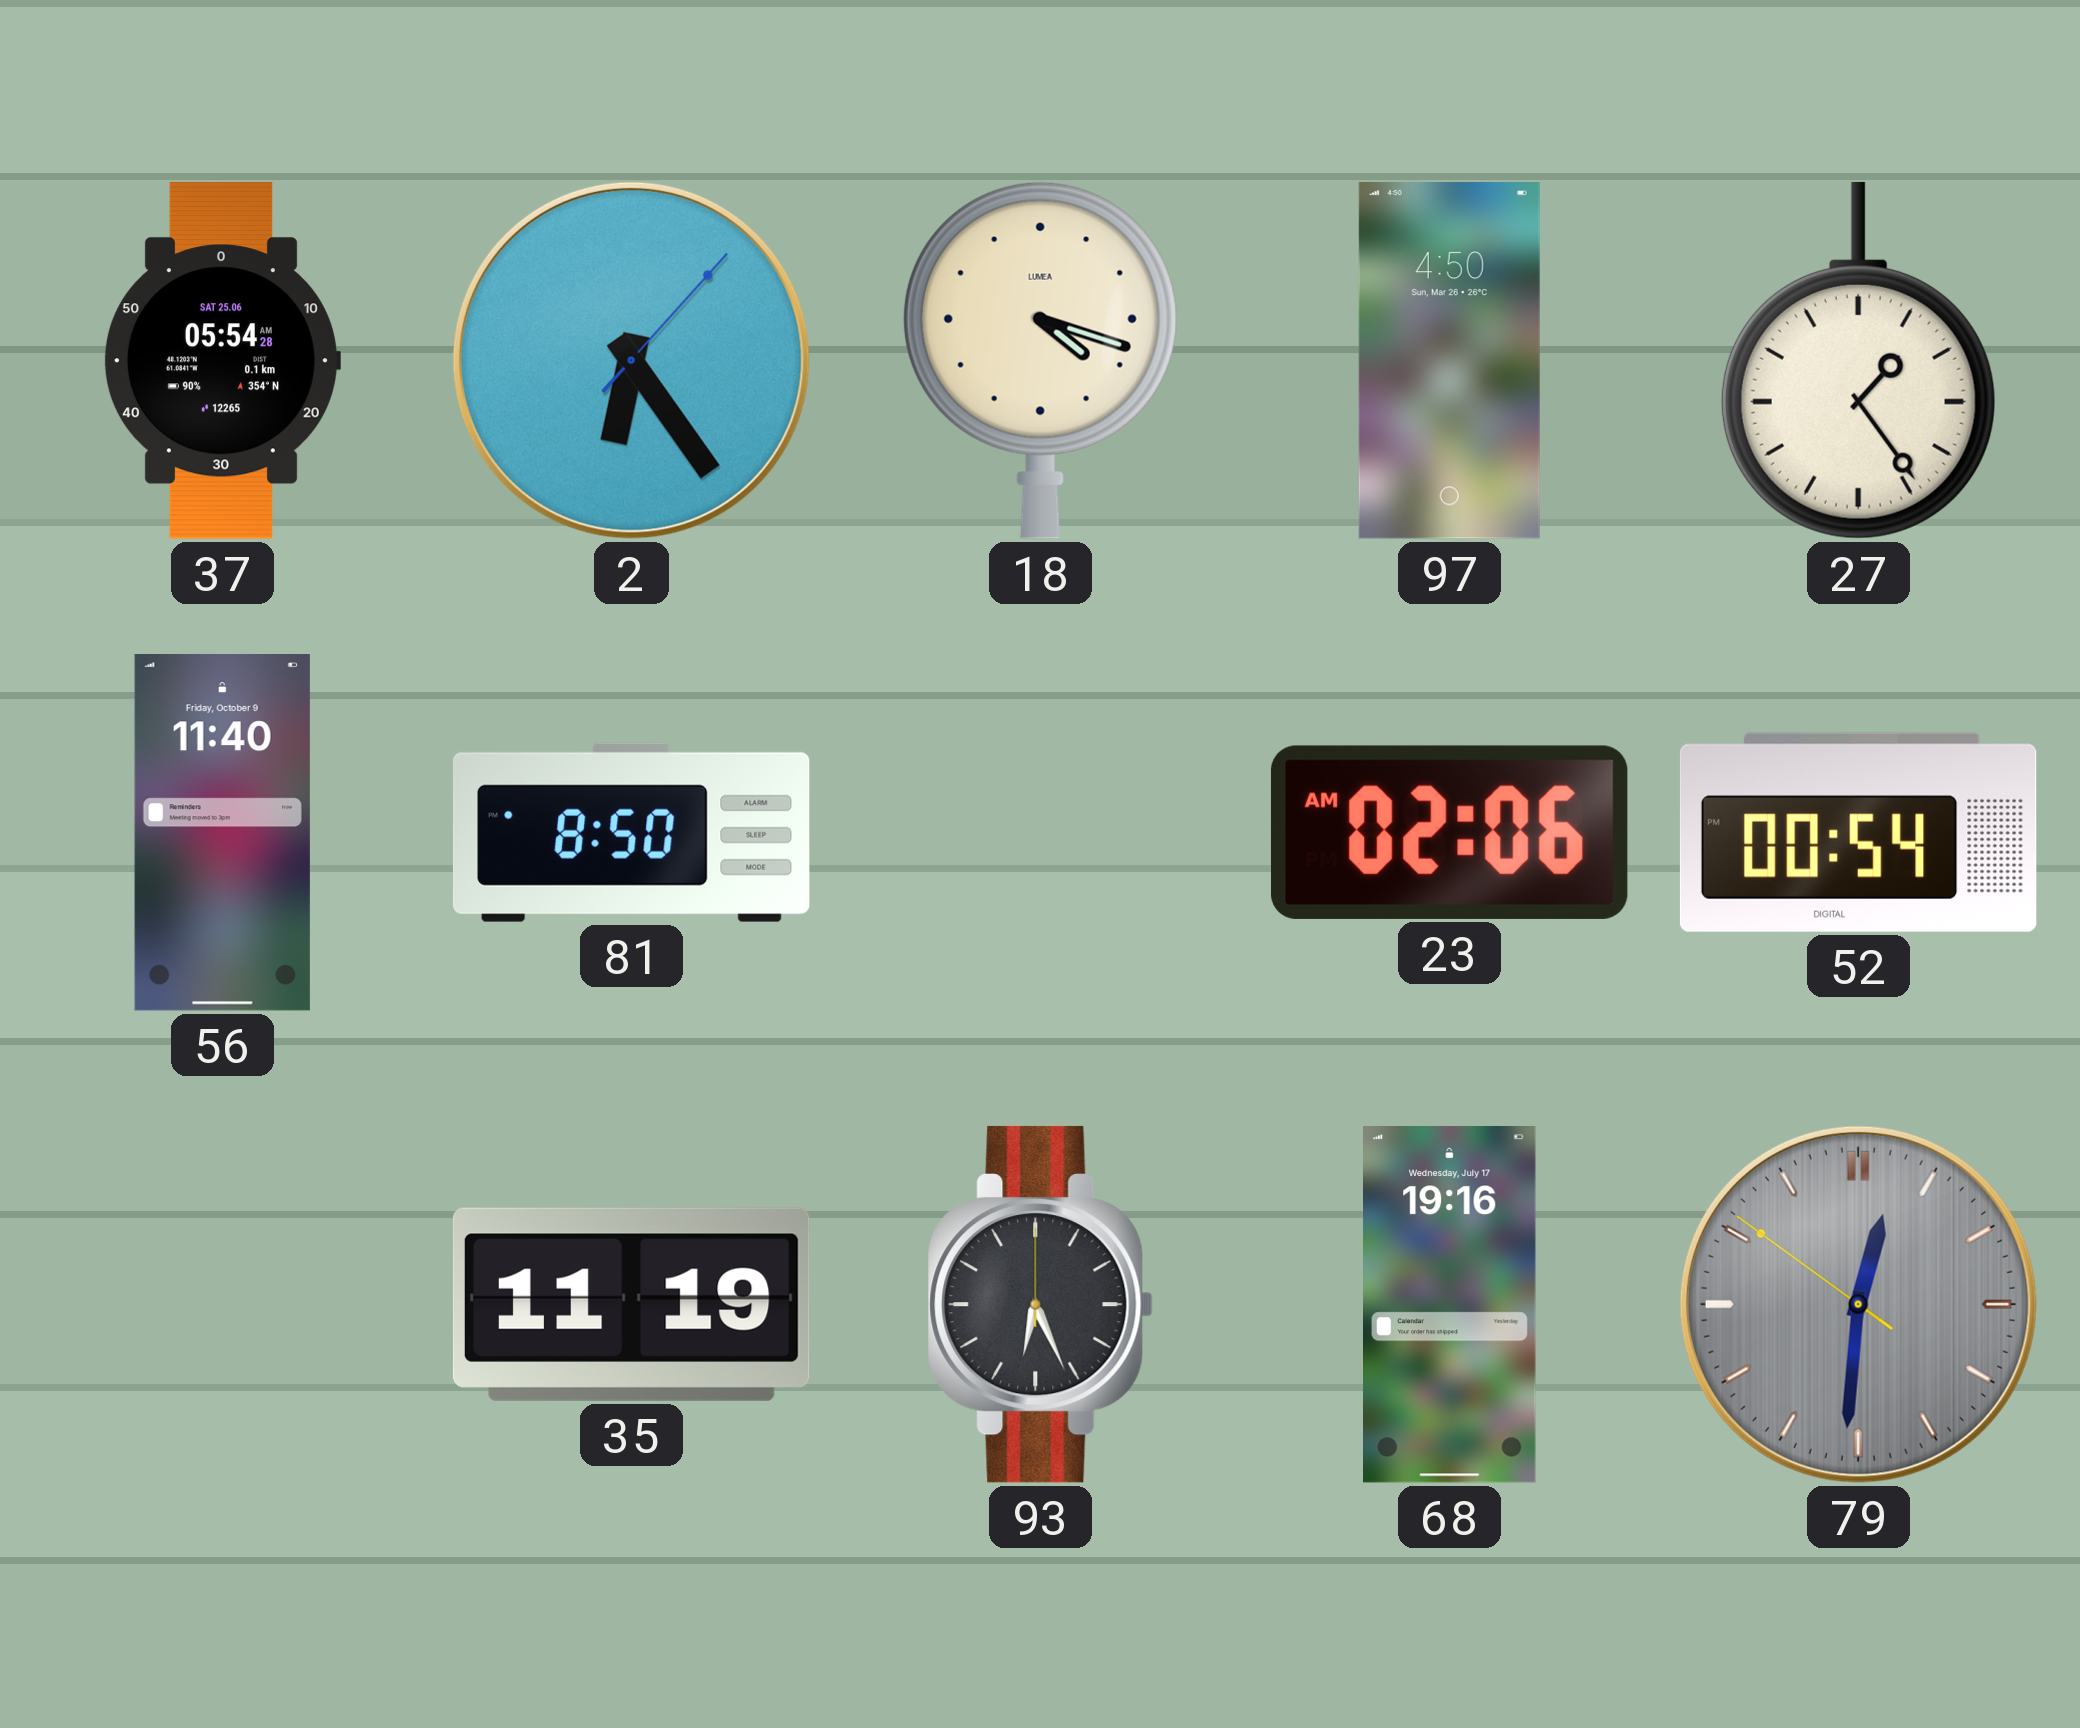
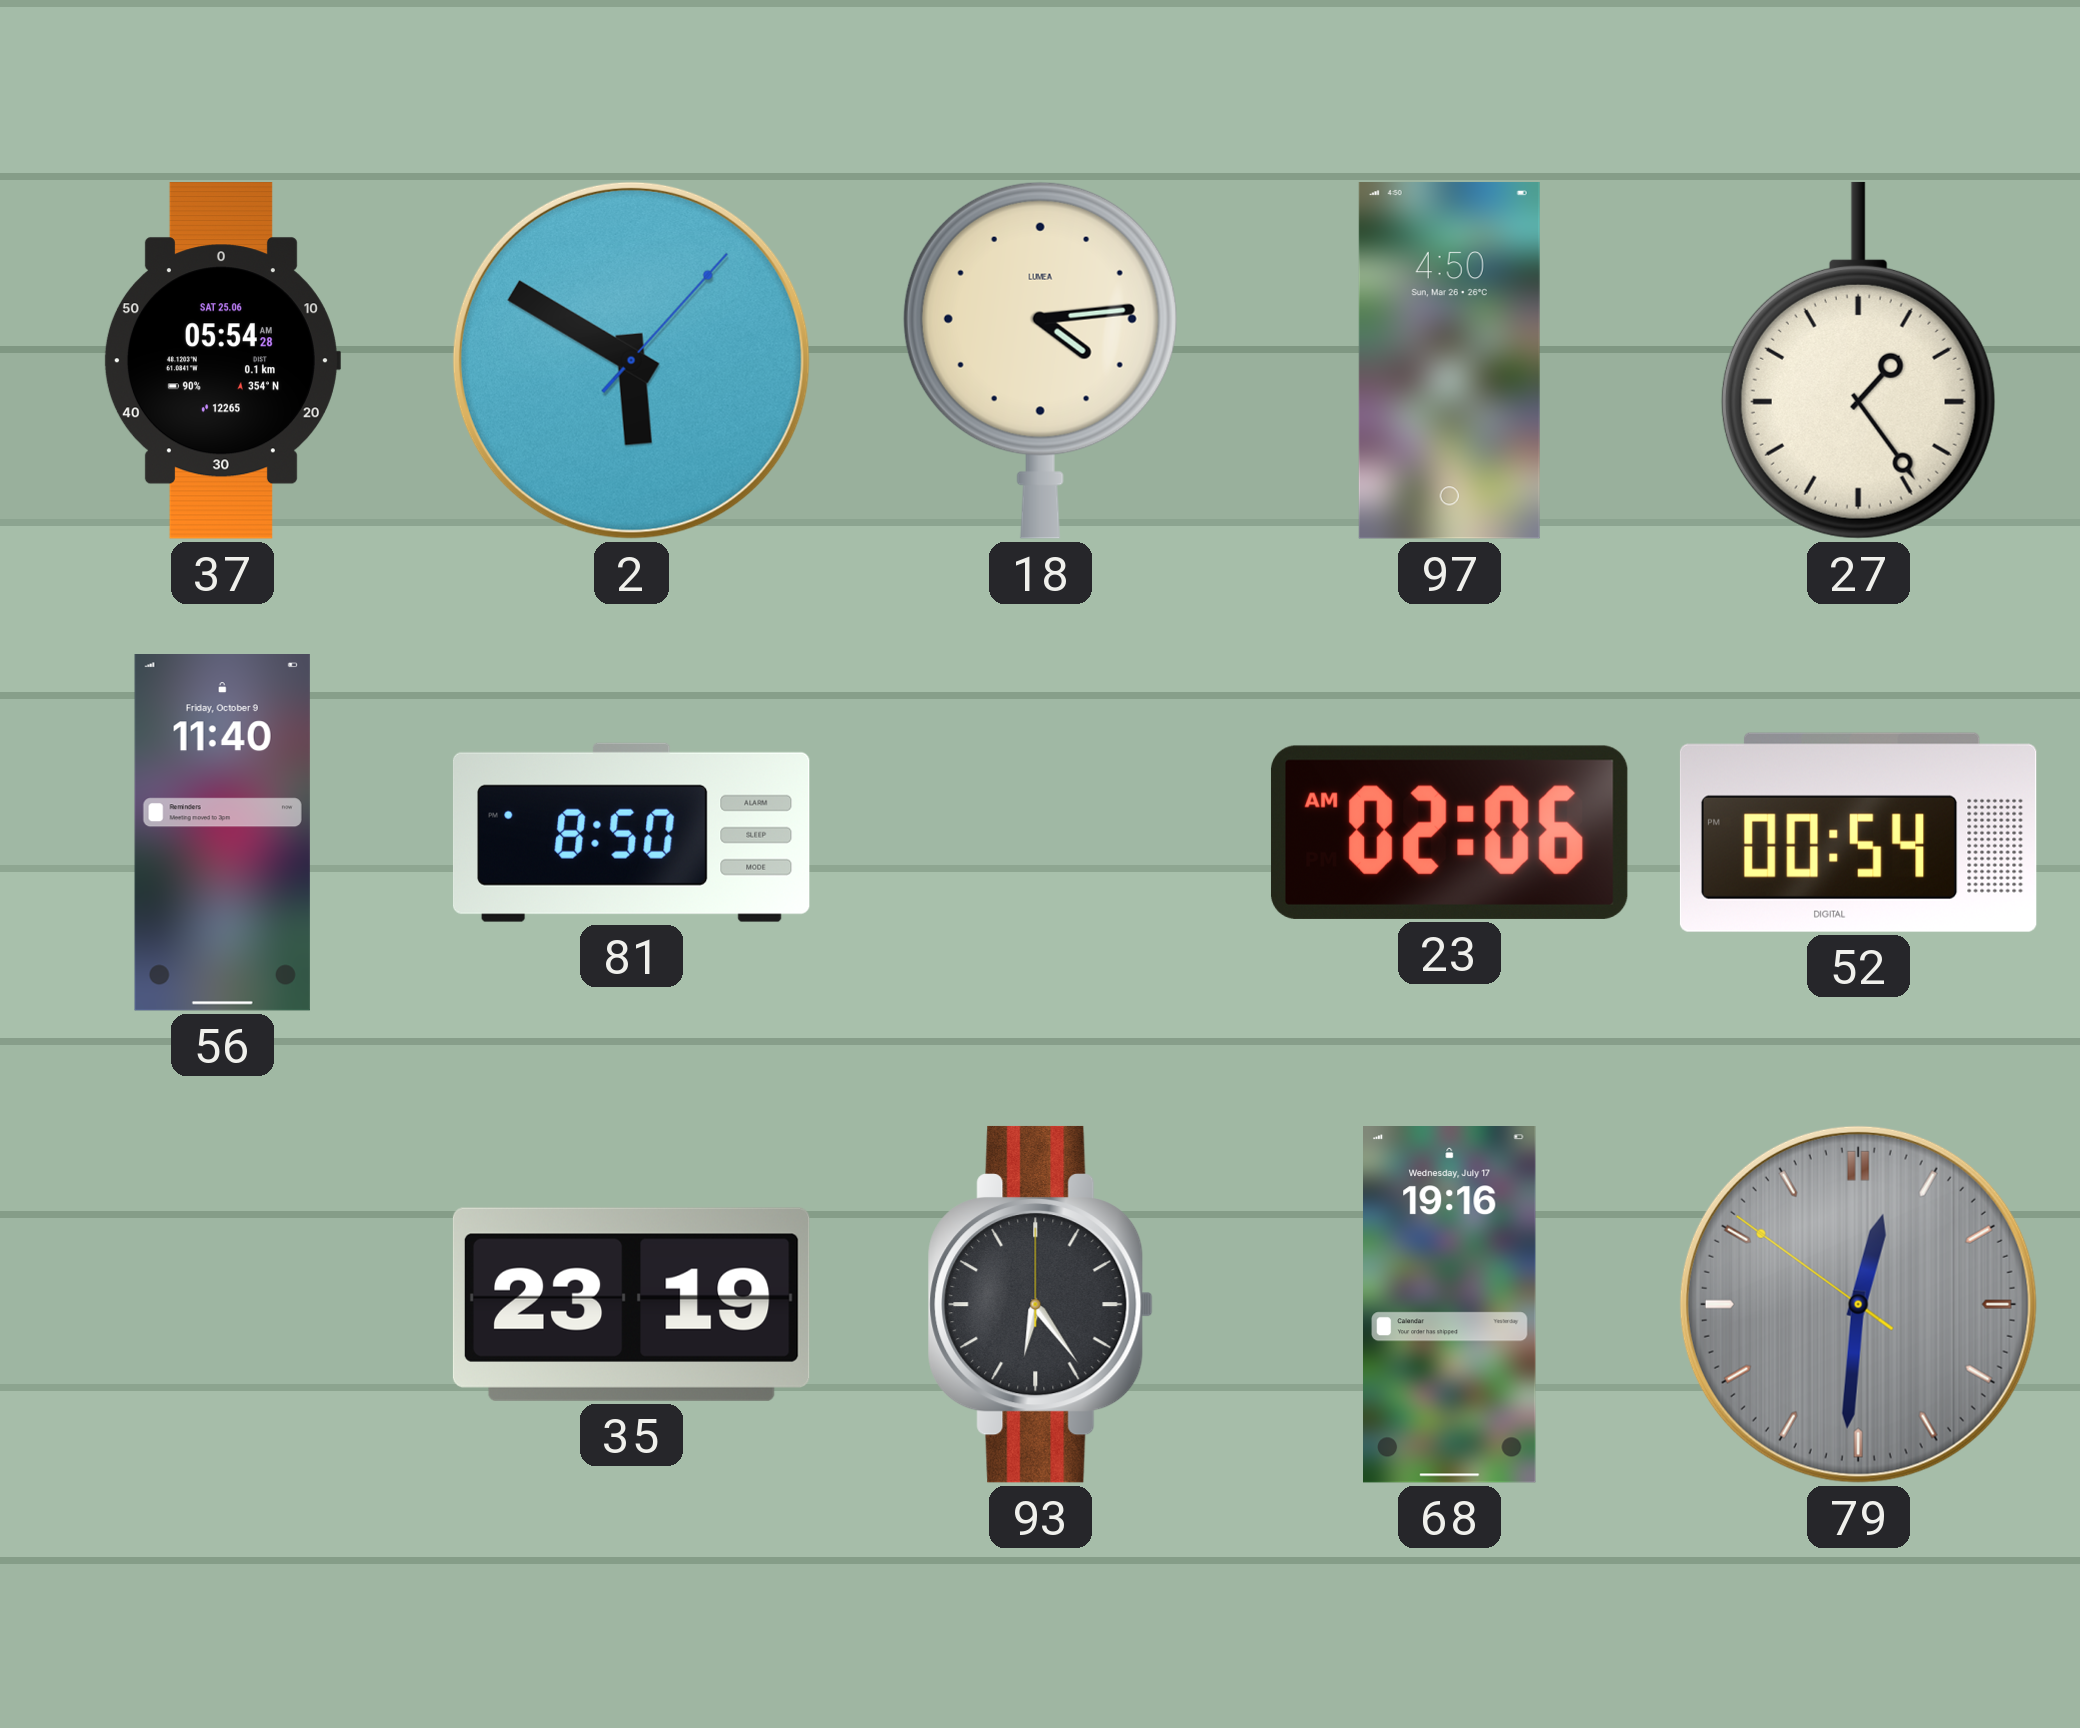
2: 6:24 -> 5:50 (631, 360)
18: 4:18 -> 4:14 (1040, 360)
35: 11:19 -> 23:19 (631, 1304)
93: 6:26 -> 6:24 (1040, 1304)
